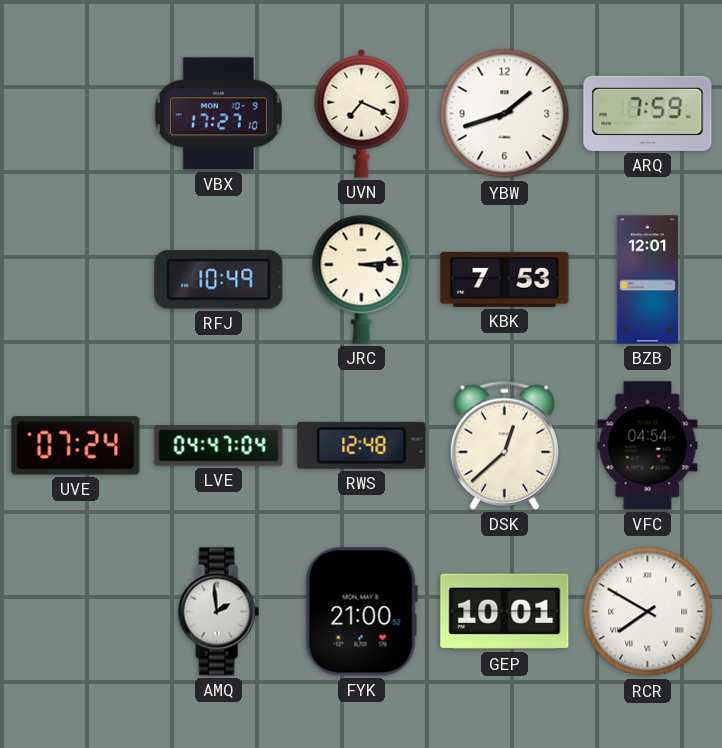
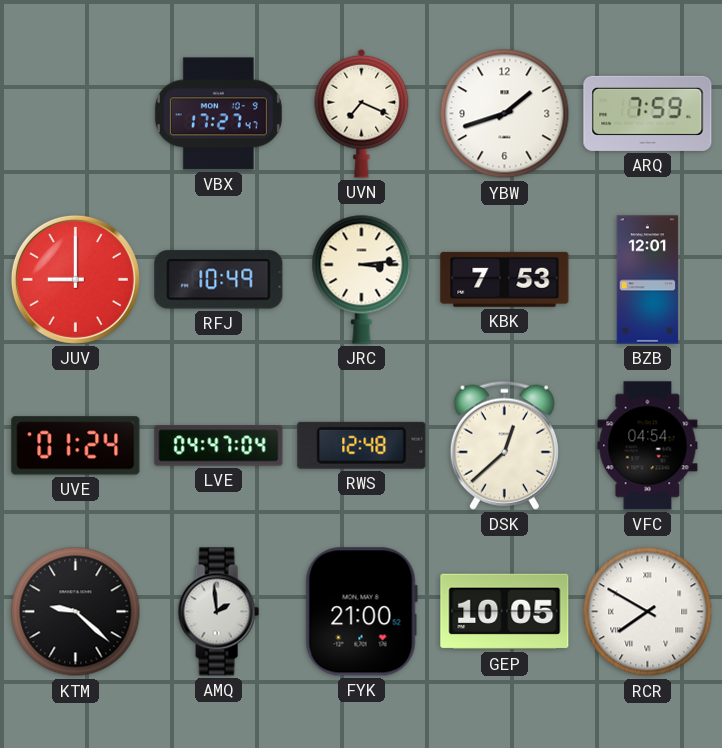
VBX: 17:27:10 -> 17:27:47 (218, 114)
JUV: none -> 9:00 (75, 279)
UVE: 07:24 -> 01:24 (76, 446)
KTM: none -> 9:22 (76, 612)
GEP: 10:01 -> 10:05 (505, 612)
